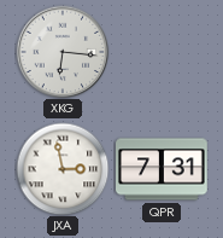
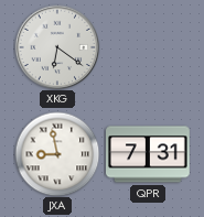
XKG: 6:16 -> 6:21 (57, 47)
JXA: 2:58 -> 8:58 (57, 154)
